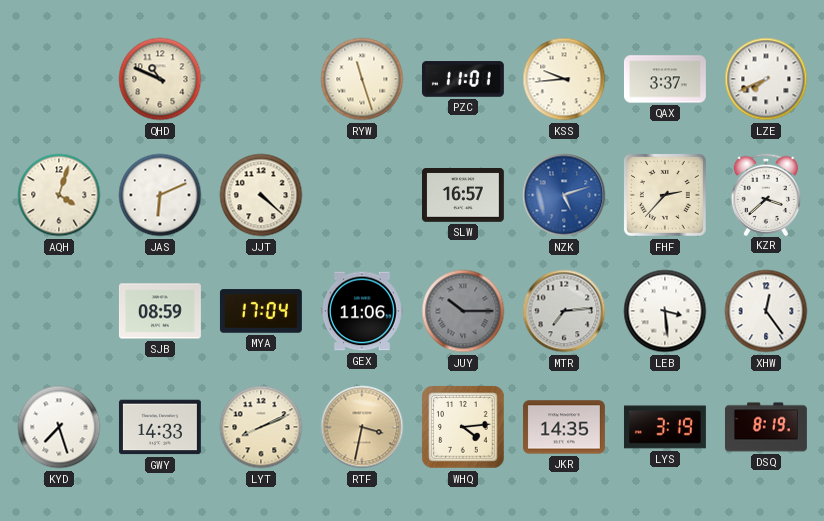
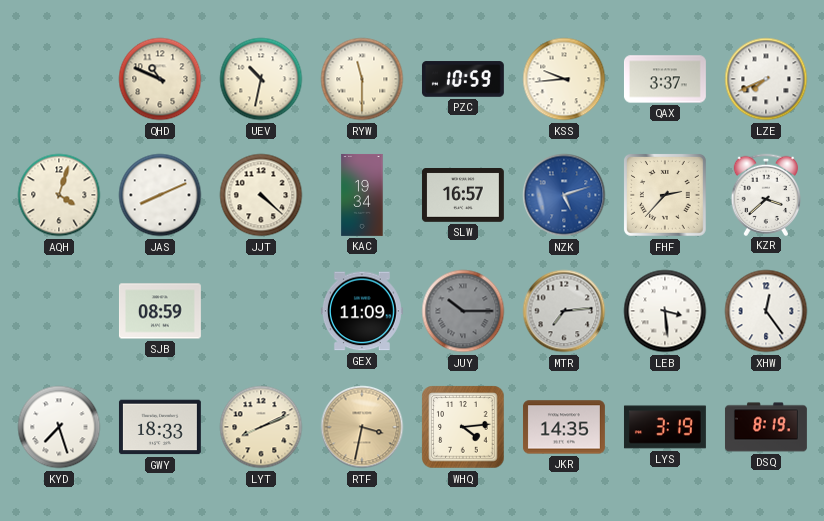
UEV: none -> 10:32 (261, 79)
RYW: 11:27 -> 11:30 (362, 79)
PZC: 11:01 -> 10:59 (463, 79)
JAS: 6:11 -> 8:11 (160, 195)
KAC: none -> 19:34 (362, 195)
MYA: 17:04 -> none (261, 311)
GEX: 11:06 -> 11:09 (362, 311)
GWY: 14:33 -> 18:33 (160, 427)
